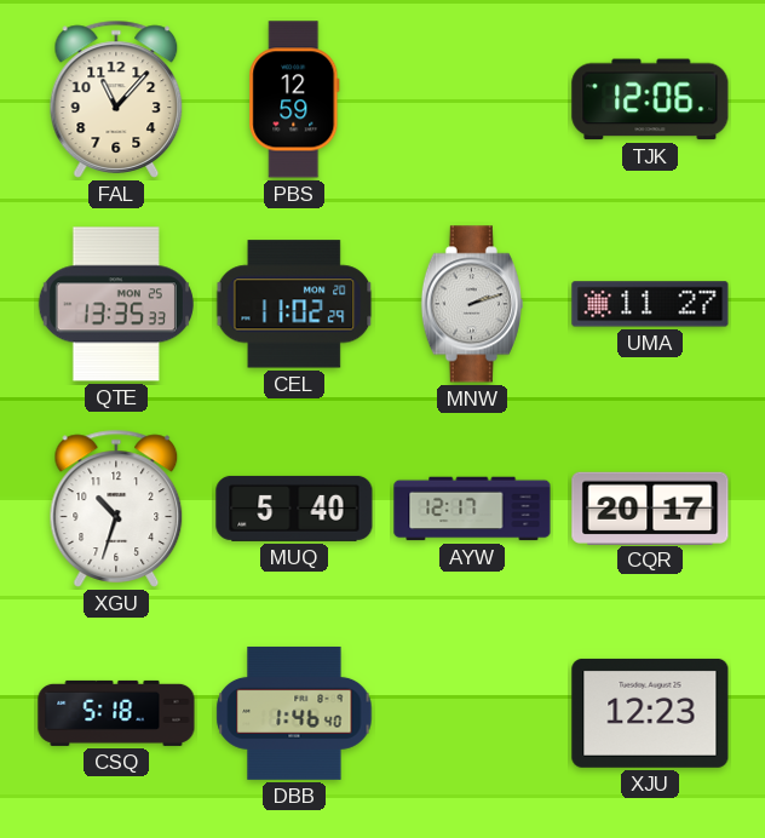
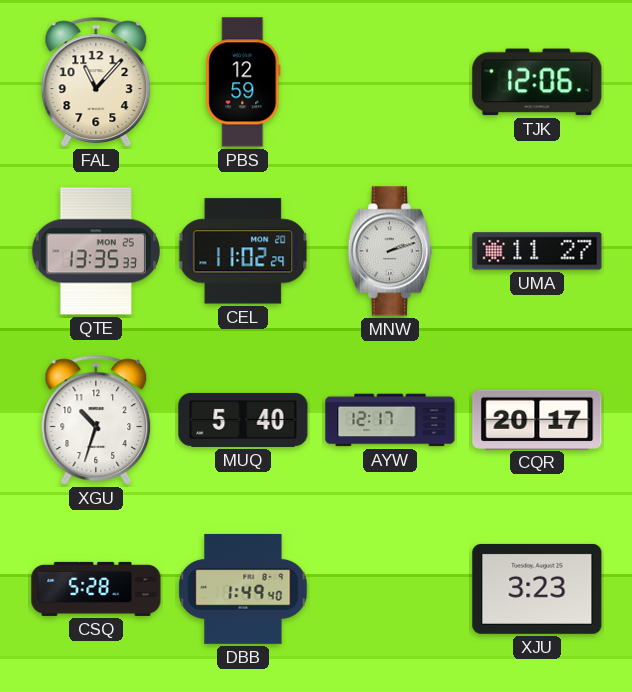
CSQ: 5:18 -> 5:28 (96, 589)
DBB: 1:46 -> 1:49 (243, 589)
XJU: 12:23 -> 3:23 (537, 589)
